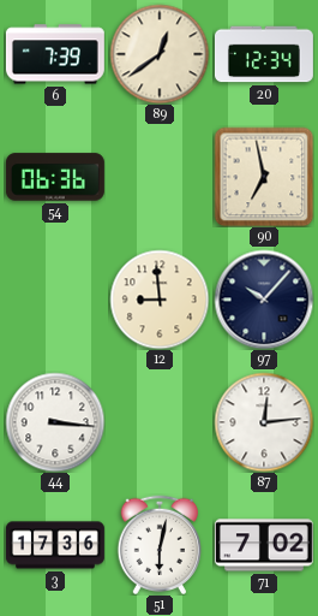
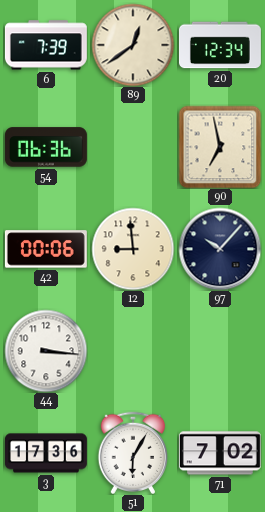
42: none -> 00:06 (46, 249)
87: 12:14 -> none (264, 422)
51: 6:02 -> 6:05 (132, 452)
